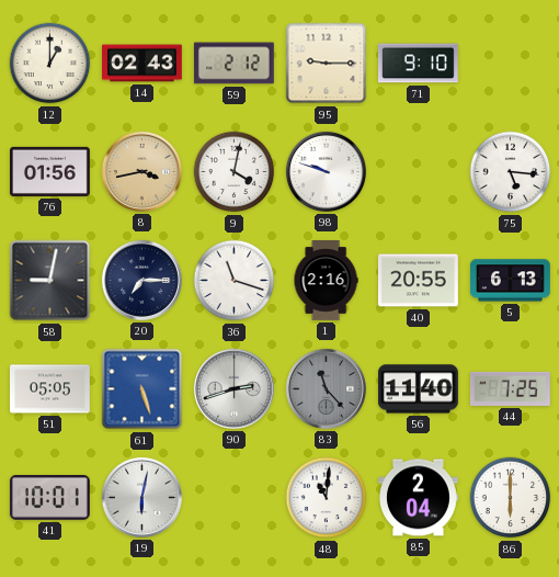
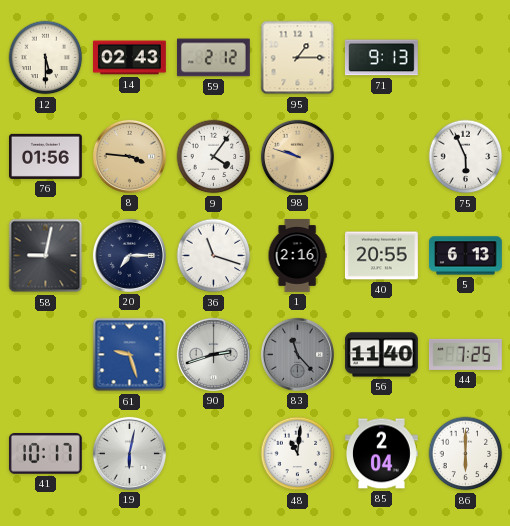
12: 1:00 -> 5:30 (46, 58)
95: 9:15 -> 1:15 (298, 58)
71: 9:10 -> 9:13 (381, 58)
8: 3:43 -> 3:46 (129, 156)
9: 4:02 -> 4:06 (214, 157)
98 dial: white -> champagne (297, 156)
75: 5:16 -> 5:56 (466, 157)
51: 05:05 -> none (50, 389)
61: 5:27 -> 9:27 (130, 355)
41: 10:01 -> 10:17 (45, 454)
